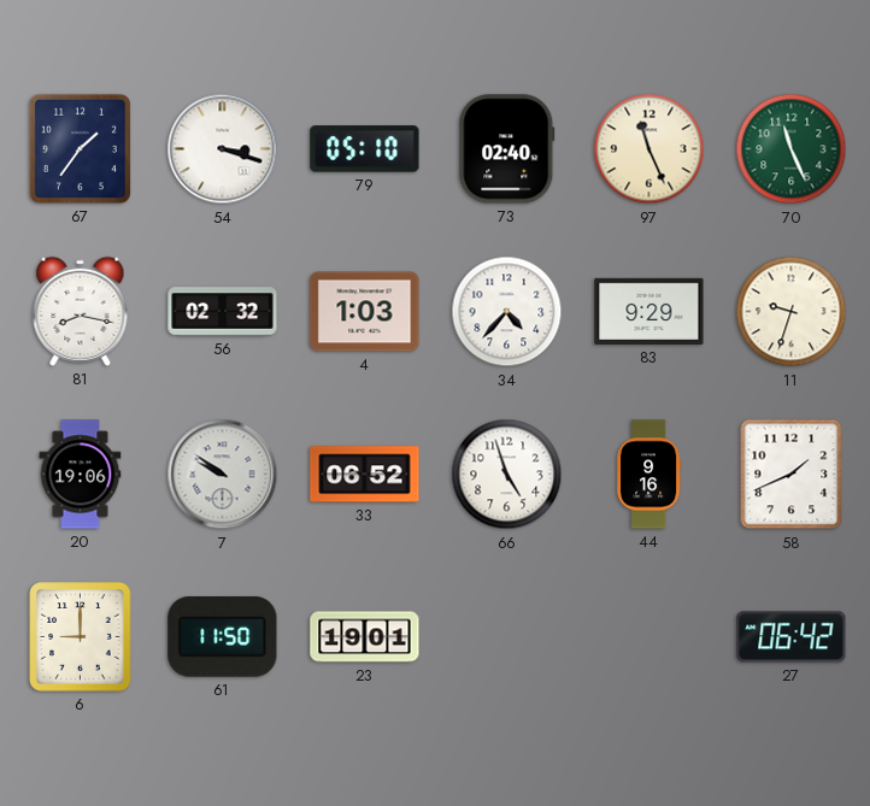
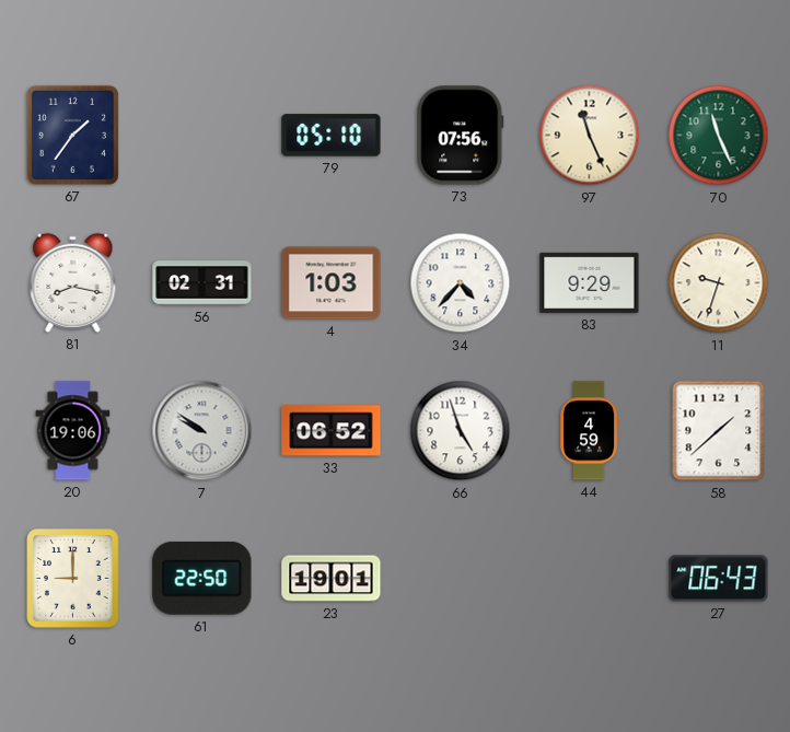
54: 3:18 -> none (223, 149)
73: 02:40 -> 07:56 (461, 136)
56: 02:32 -> 02:31 (202, 283)
44: 9:16 -> 4:59 (590, 431)
58: 1:41 -> 1:38 (719, 431)
61: 11:50 -> 22:50 (202, 578)
27: 06:42 -> 06:43 (719, 579)
